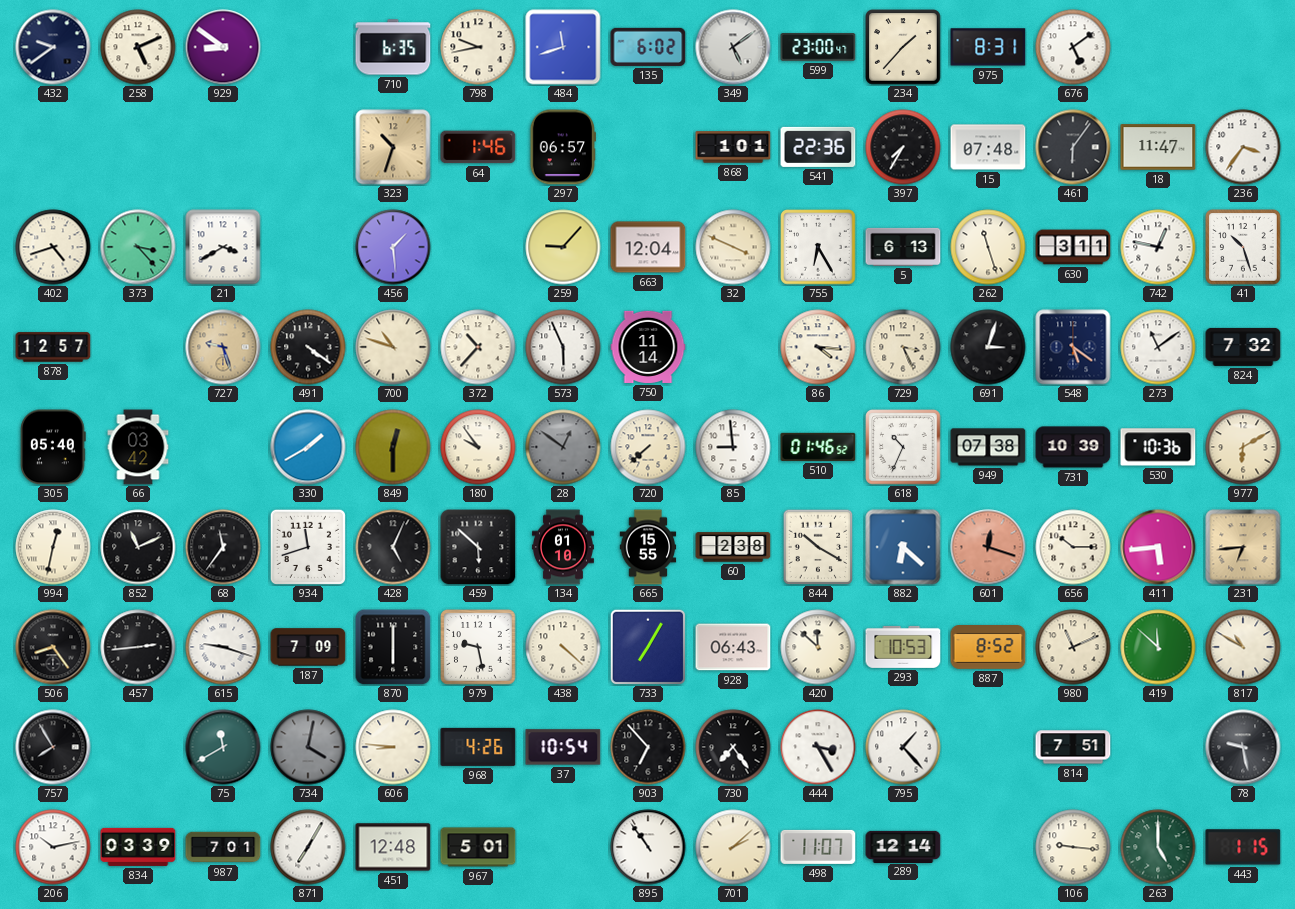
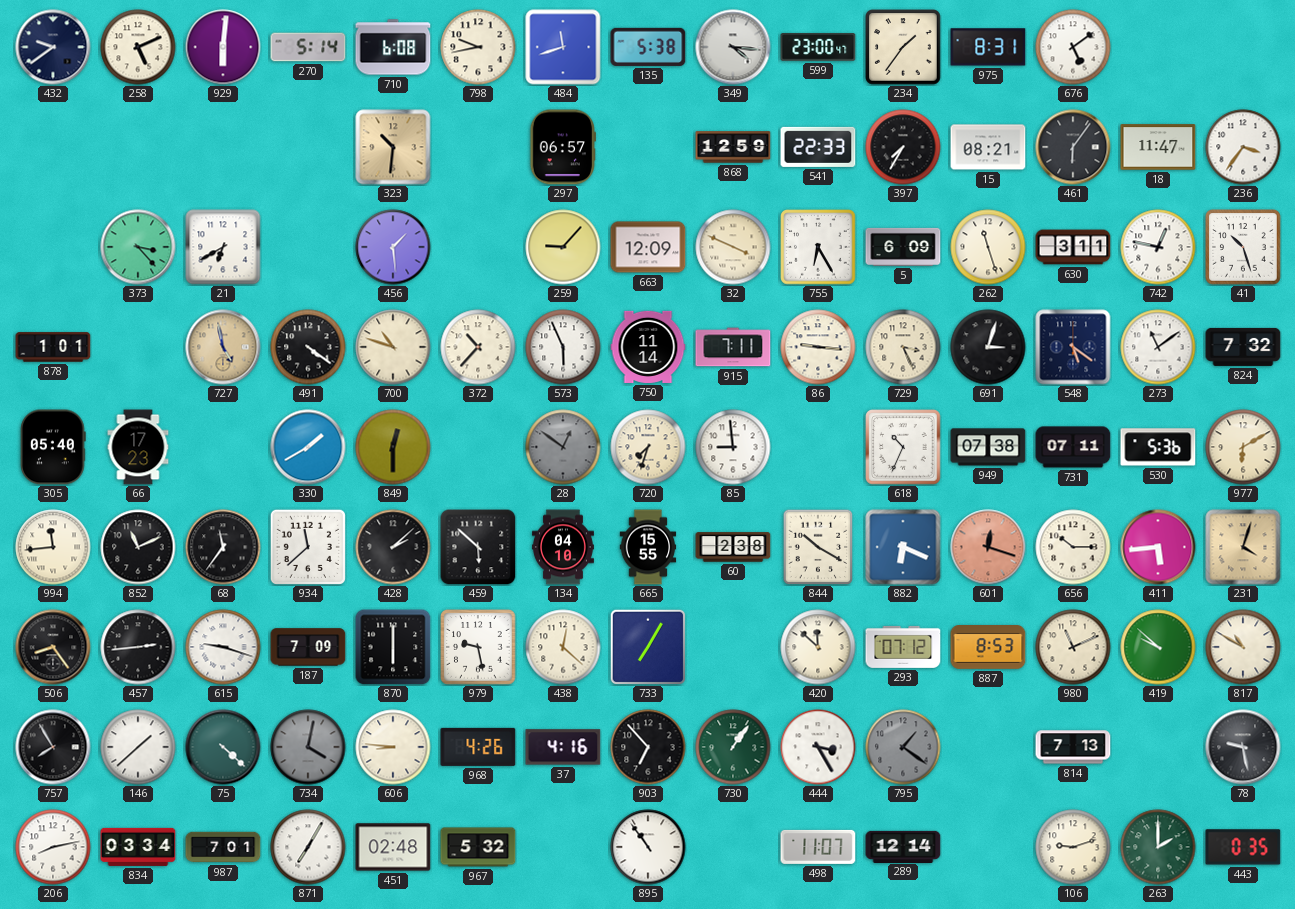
929: 8:51 -> 6:01 (223, 47)
270: none -> 5:14 (308, 47)
710: 6:35 -> 6:08 (393, 47)
135: 6:02 -> 5:38 (648, 47)
349: 5:09 -> 4:16 (733, 47)
234: 1:37 -> 1:36 (903, 47)
323: 10:33 -> 10:31 (393, 147)
64: 1:46 -> none (478, 147)
868: 1:01 -> 12:59 (733, 147)
541: 22:36 -> 22:33 (818, 147)
15: 07:48 -> 08:21 (988, 147)
402: 4:42 -> none (53, 247)
21: 3:40 -> 6:40 (223, 247)
663: 12:04 -> 12:09 (648, 247)
5: 6:13 -> 6:09 (903, 247)
878: 12:57 -> 1:01 (53, 347)
727: 9:27 -> 4:58 (223, 347)
915: none -> 7:11 (733, 347)
86: 4:16 -> 9:16 (818, 347)
66: 03:42 -> 17:23 (138, 447)
180: 9:54 -> none (478, 447)
720: 7:38 -> 7:33 (648, 447)
510: 01:46 -> none (818, 447)
731: 10:39 -> 07:11 (1073, 447)
530: 10:36 -> 5:36 (1158, 447)
994: 12:32 -> 11:44 (53, 547)
934: 11:42 -> 11:38 (308, 547)
428: 5:04 -> 2:08 (393, 547)
134: 01:10 -> 04:10 (563, 547)
882: 6:22 -> 6:19 (903, 547)
231: 6:44 -> 4:03 (1243, 547)
438: 4:22 -> 12:22 (563, 647)
928: 06:43 -> none (733, 647)
293: 10:53 -> 07:12 (903, 647)
887: 8:52 -> 8:53 (988, 648)
419: 11:52 -> 9:52 (1158, 647)
146: none -> 1:38 (138, 747)
75: 11:40 -> 4:22 (223, 747)
37: 10:54 -> 4:16 (563, 747)
730: 7:24 -> 1:06 (733, 747)
730 dial: black -> green (733, 747)
795: 1:23 -> 1:21 (903, 747)
795 dial: white -> grey (903, 747)
814: 7:51 -> 7:13 (1073, 747)
206: 10:13 -> 8:13 (53, 847)
834: 03:39 -> 03:34 (138, 847)
451: 12:48 -> 02:48 (393, 847)
967: 5:01 -> 5:32 (478, 847)
701: 2:08 -> none (733, 847)
106: 9:16 -> 9:12 (1073, 847)
263: 5:00 -> 2:00 (1158, 847)
443: 1:15 -> 0:35 (1243, 847)
